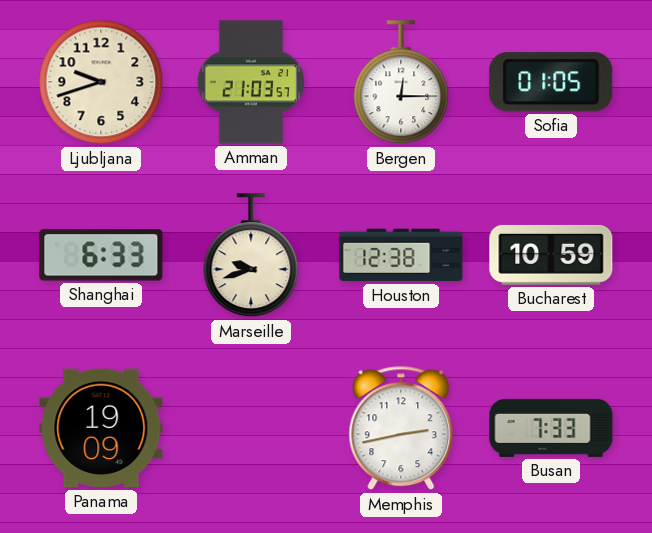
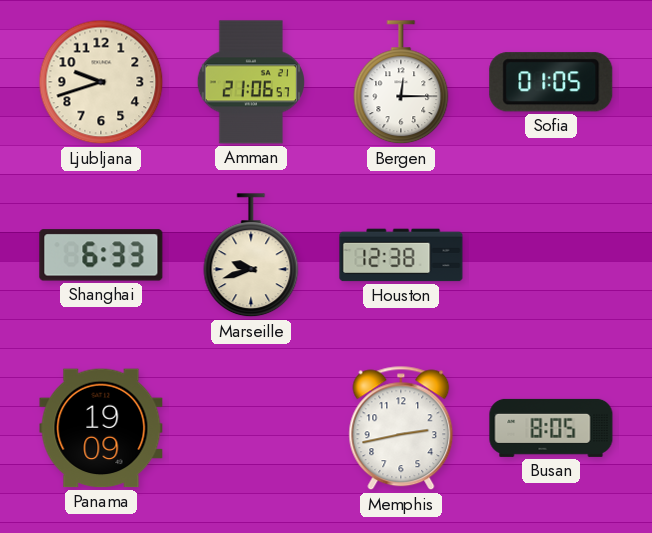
Amman: 21:03 -> 21:06 (250, 82)
Bucharest: 10:59 -> none (551, 255)
Busan: 7:33 -> 8:05 (551, 428)
